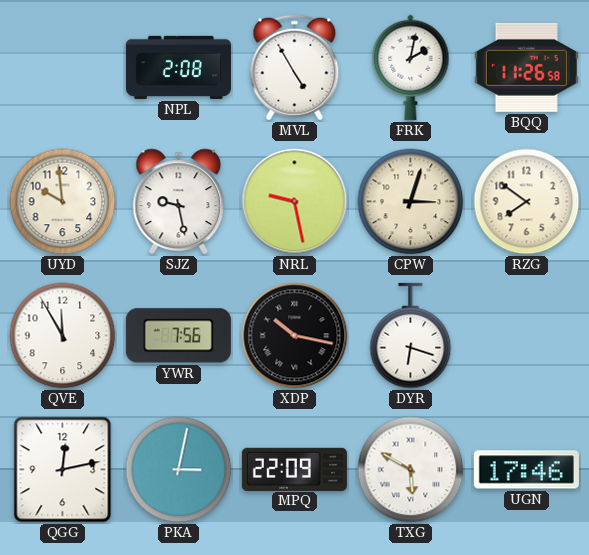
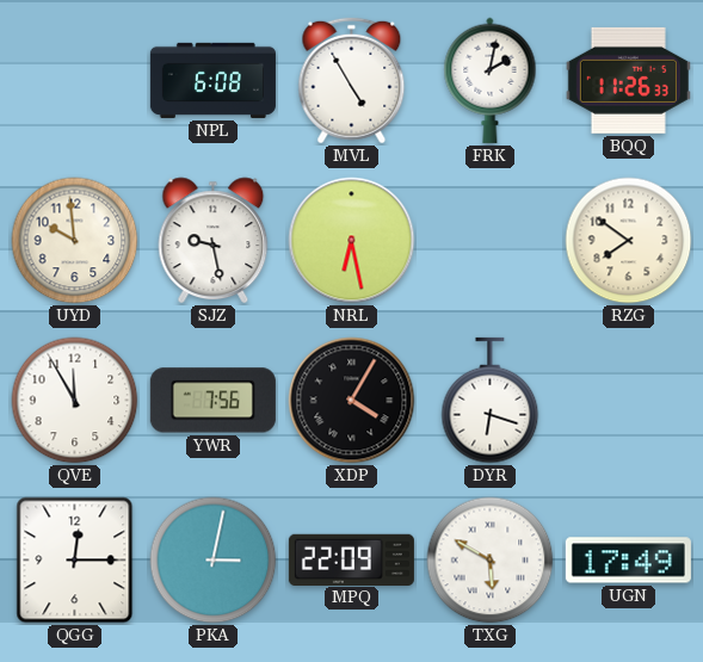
NPL: 2:08 -> 6:08 (212, 80)
BQQ: 11:26:58 -> 11:26:33 (628, 80)
NRL: 9:28 -> 6:28 (352, 241)
CPW: 3:03 -> none (411, 202)
XDP: 10:17 -> 4:05 (352, 401)
QGG: 12:13 -> 12:15 (75, 561)
UGN: 17:46 -> 17:49 (628, 561)
